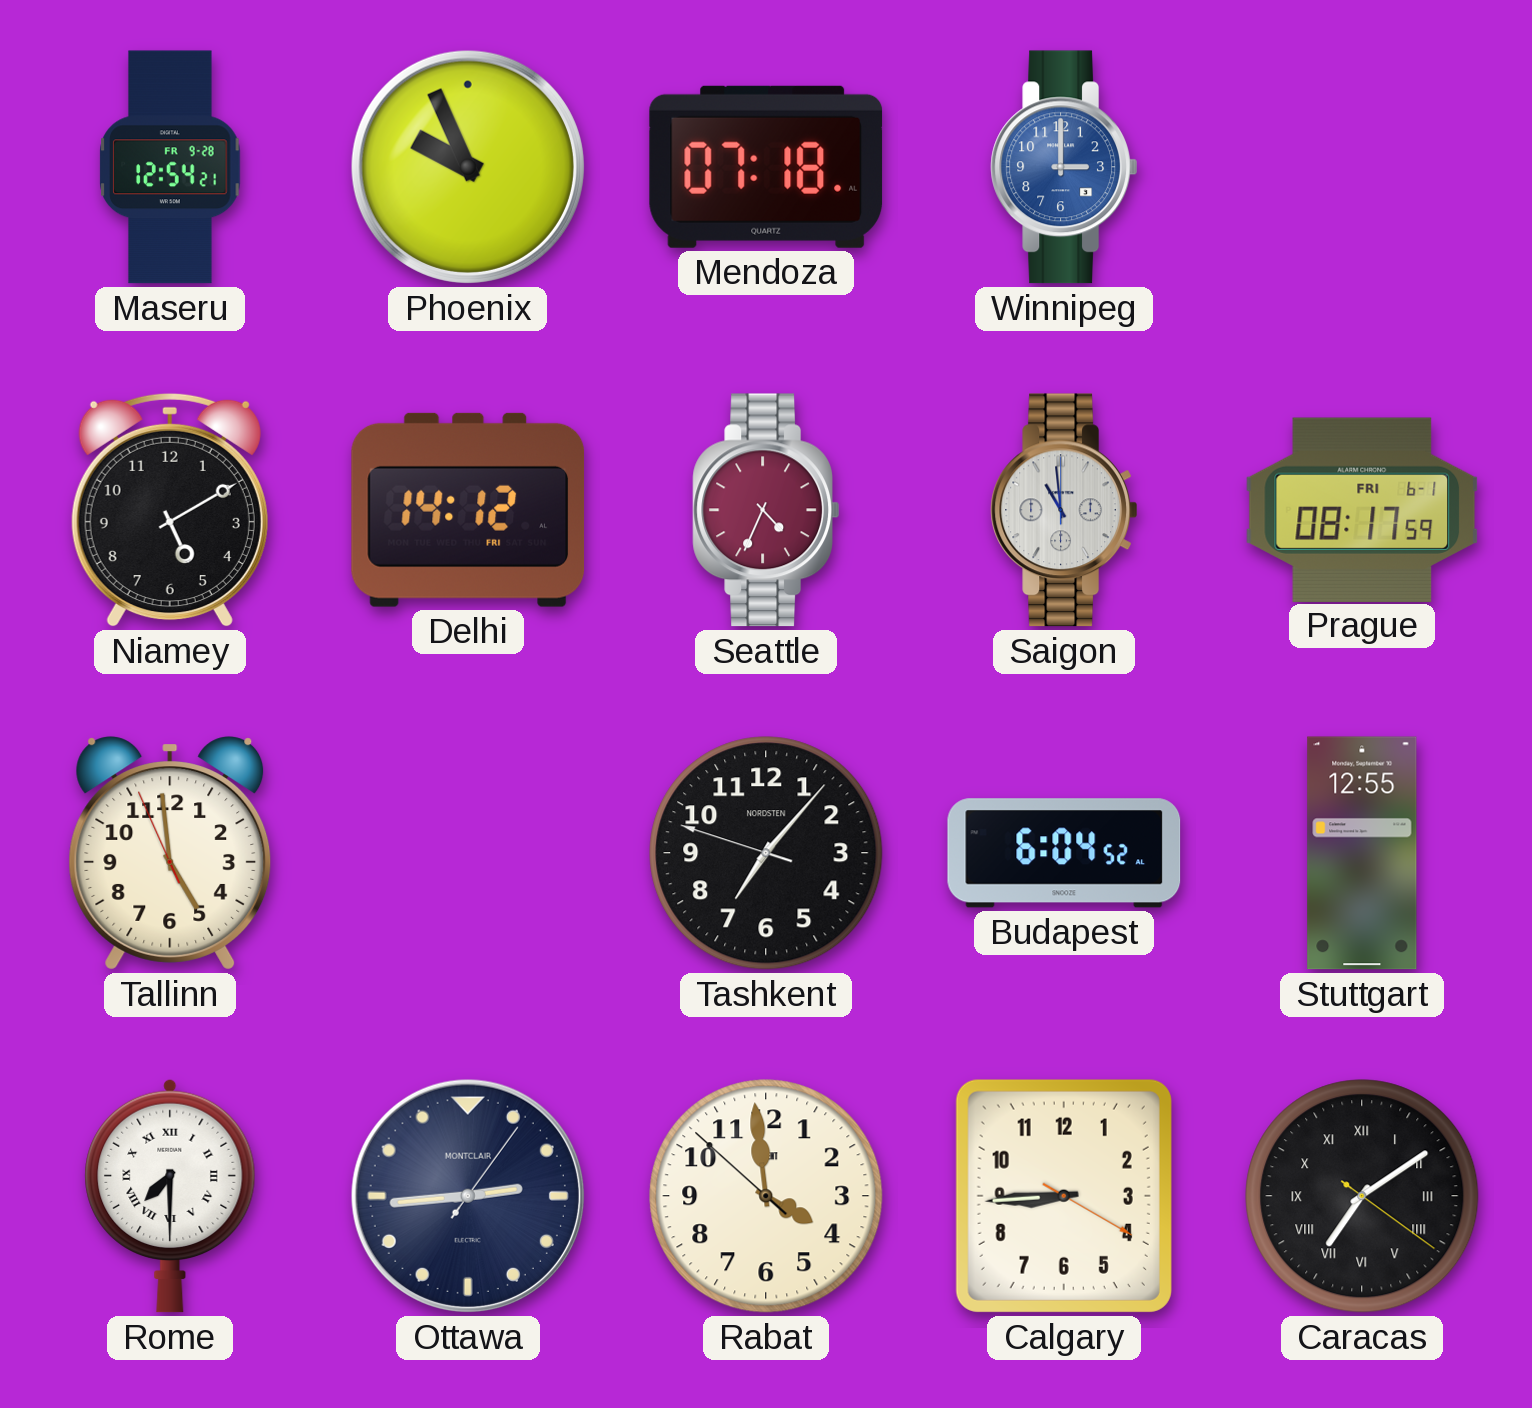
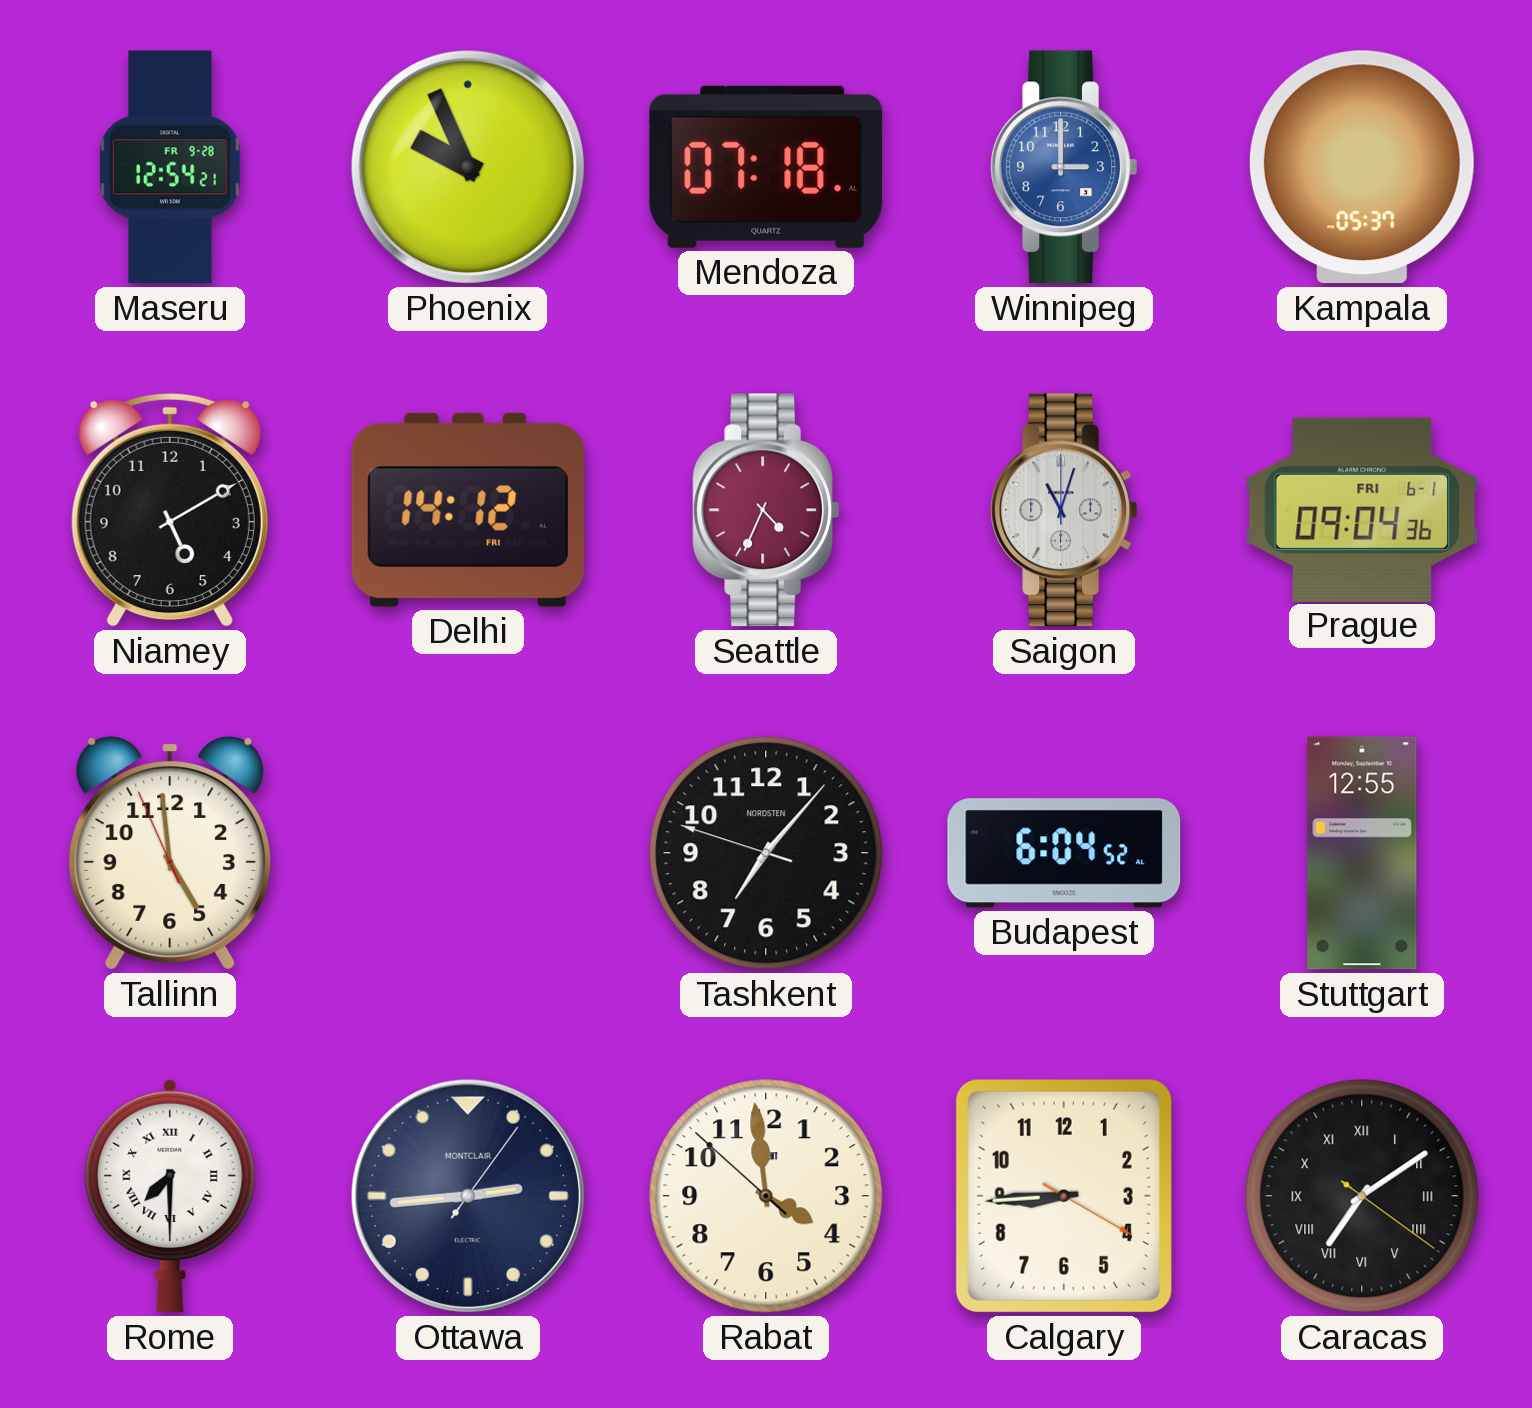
Kampala: none -> 05:37 (1362, 167)
Saigon: 10:59 -> 11:03 (1063, 510)
Prague: 08:17 -> 09:04 (1362, 509)
